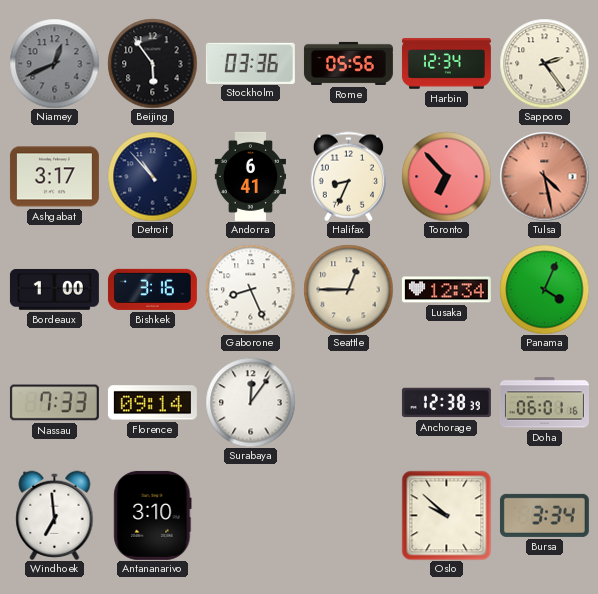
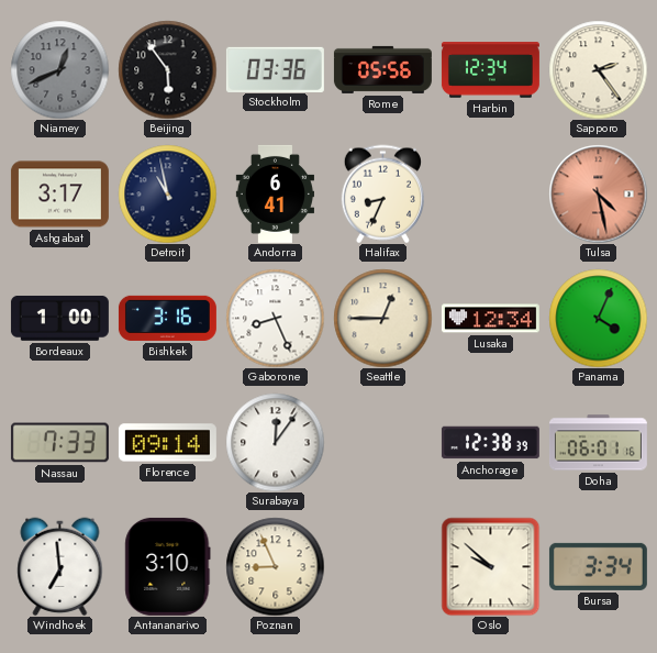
Detroit: 10:53 -> 10:58 (167, 193)
Toronto: 6:53 -> none (446, 176)
Poznan: none -> 8:56 (275, 566)
